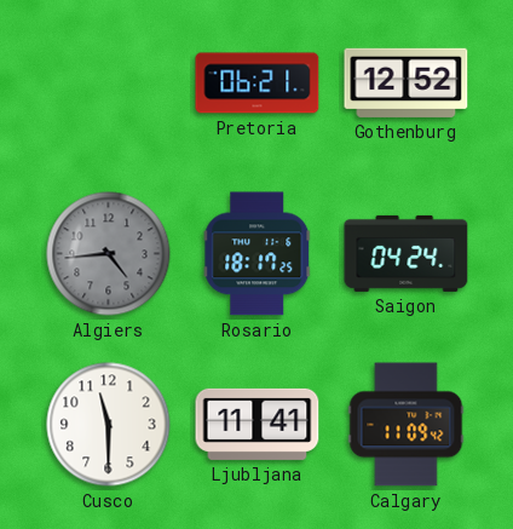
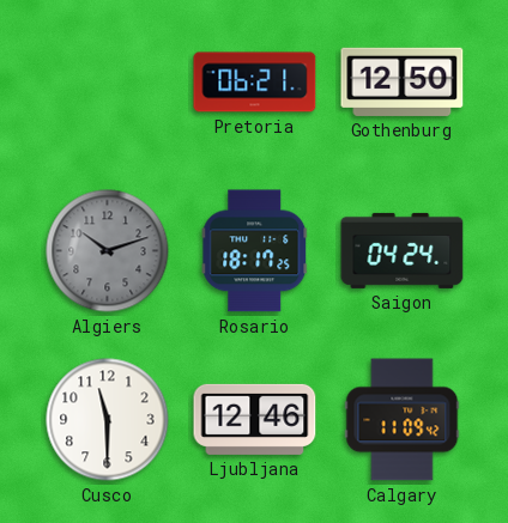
Gothenburg: 12:52 -> 12:50 (403, 81)
Algiers: 4:44 -> 10:12 (108, 251)
Ljubljana: 11:41 -> 12:46 (255, 419)
